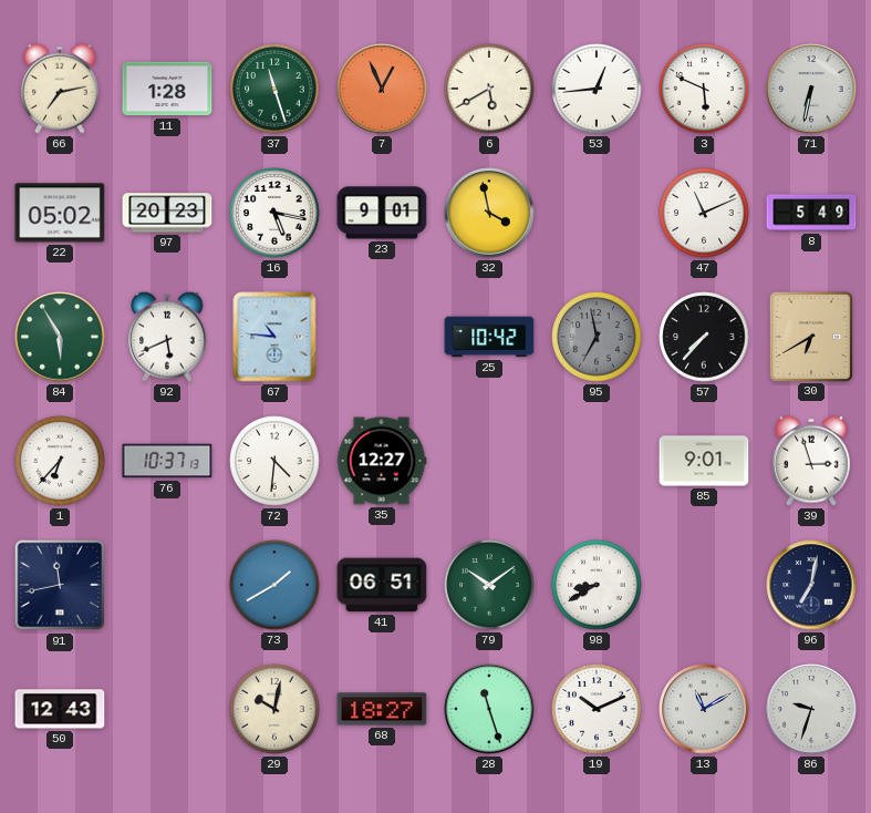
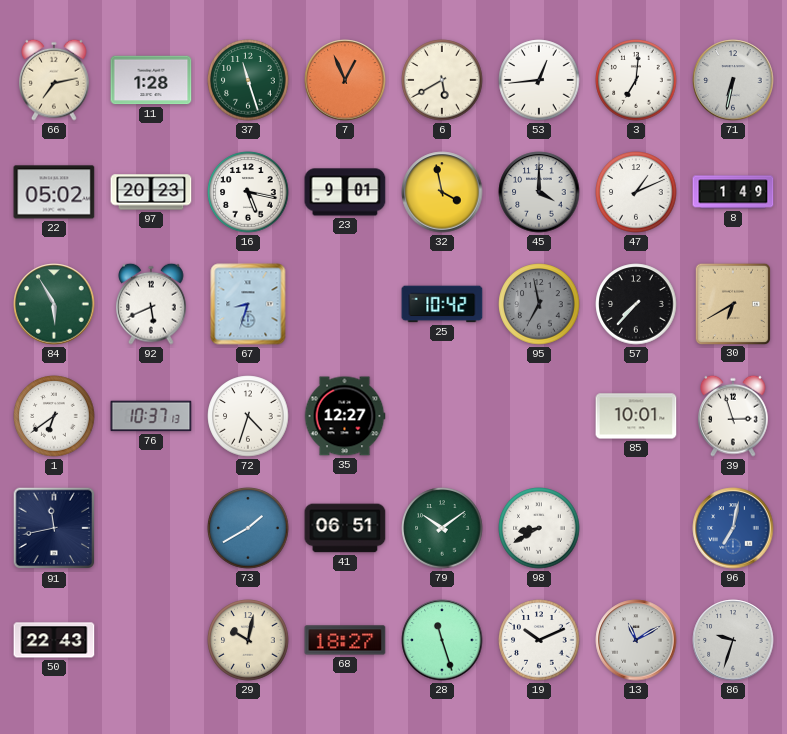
3: 5:49 -> 7:01 (636, 80)
45: none -> 4:00 (539, 192)
47: 11:11 -> 1:11 (636, 192)
8: 5:49 -> 1:49 (733, 192)
67: 10:46 -> 8:33 (248, 304)
1: 6:37 -> 6:39 (54, 416)
72: 4:31 -> 4:33 (248, 416)
85: 9:01 -> 10:01 (636, 416)
96 dial: navy -> blue (733, 528)
50: 12:43 -> 22:43 (54, 640)
